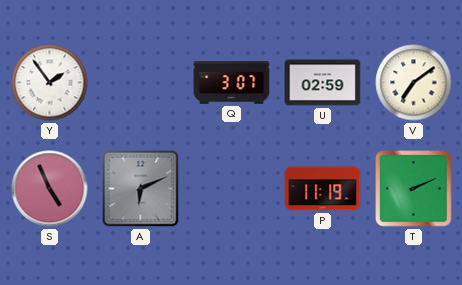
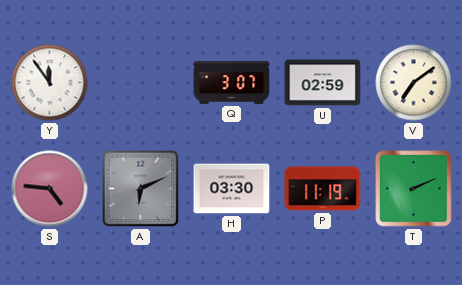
Y: 1:54 -> 11:54 (50, 83)
S: 4:56 -> 4:46 (50, 189)
H: none -> 03:30 (232, 189)
